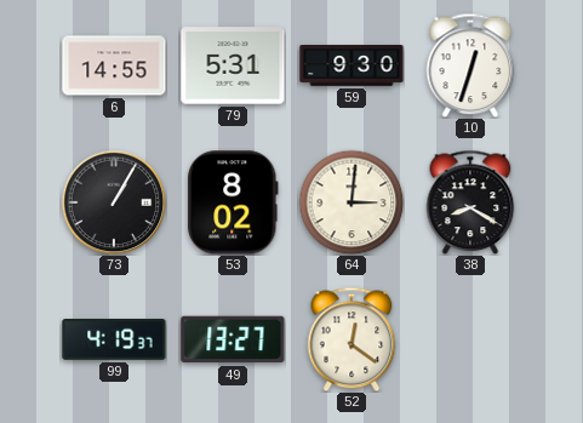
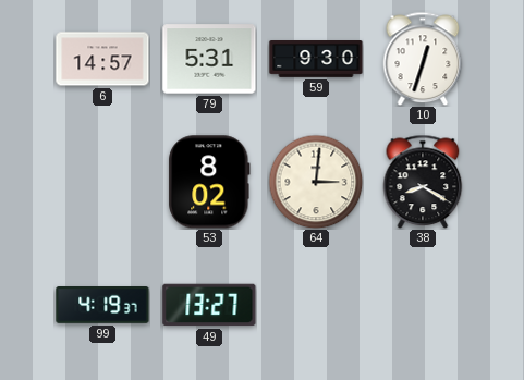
6: 14:55 -> 14:57 (102, 59)
73: 1:05 -> none (114, 202)
52: 12:21 -> none (351, 339)
